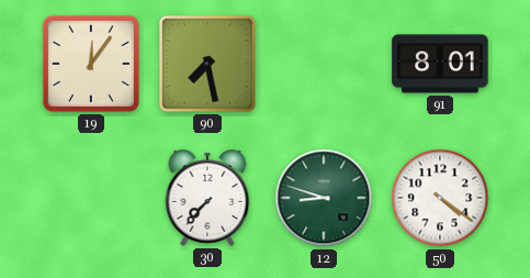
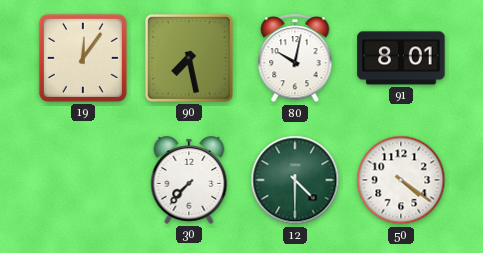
80: none -> 10:02 (295, 59)
12: 8:48 -> 4:30 (295, 180)
